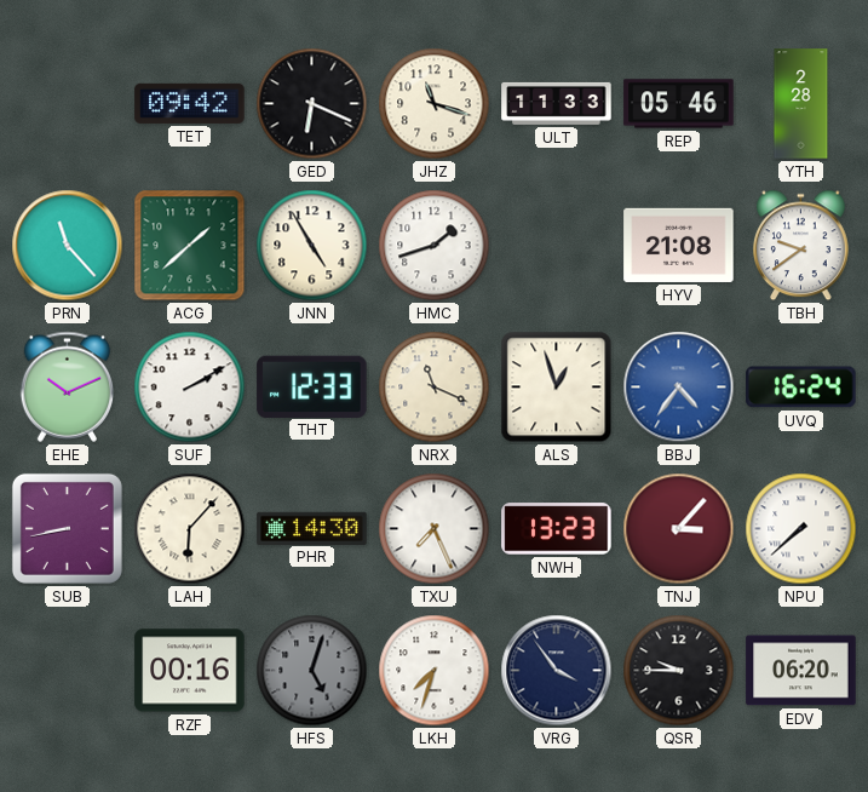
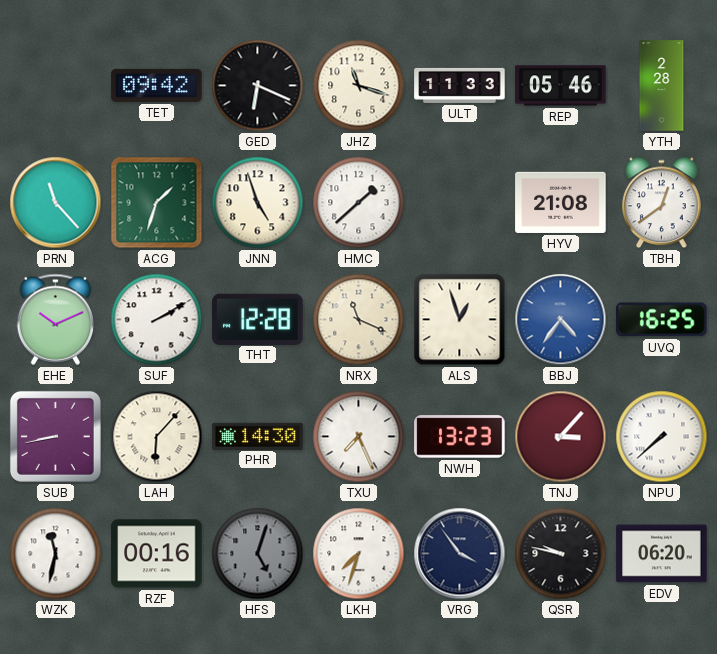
ACG: 1:38 -> 1:33 (157, 203)
JNN: 4:55 -> 4:57 (258, 203)
HMC: 1:42 -> 1:38 (359, 203)
TBH: 9:39 -> 12:39 (662, 203)
THT: 12:33 -> 12:28 (258, 319)
UVQ: 16:24 -> 16:25 (662, 320)
WZK: none -> 11:32 (56, 554)
QSR: 9:45 -> 9:47 (561, 554)
